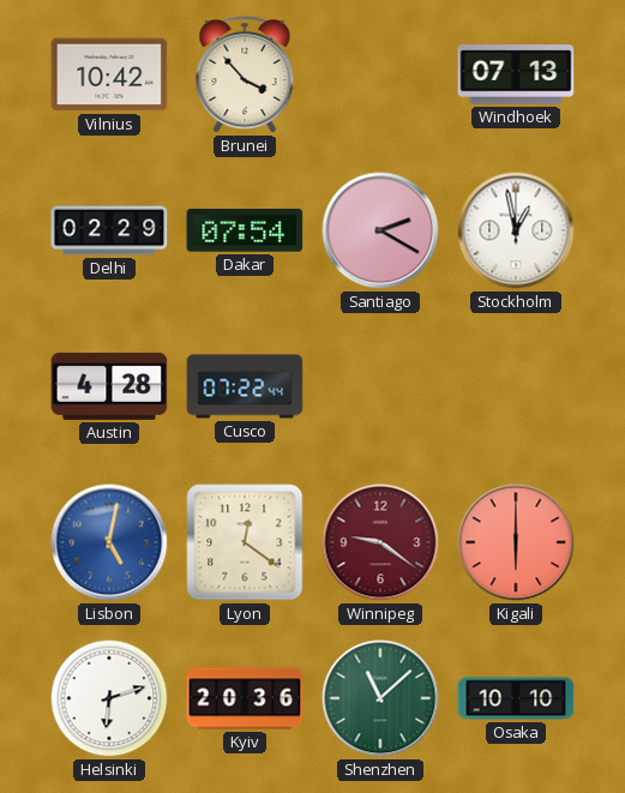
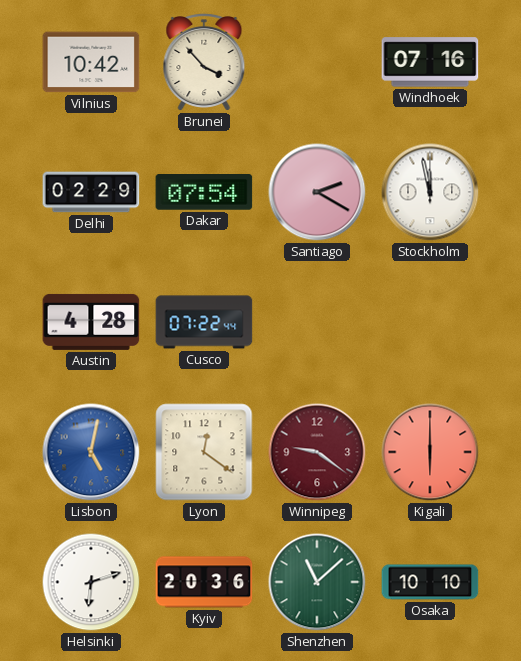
Windhoek: 07:13 -> 07:16 (430, 62)
Stockholm: 12:58 -> 11:58 (430, 192)
